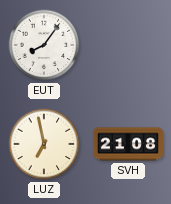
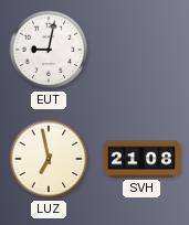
EUT: 8:06 -> 9:02 (49, 50)
